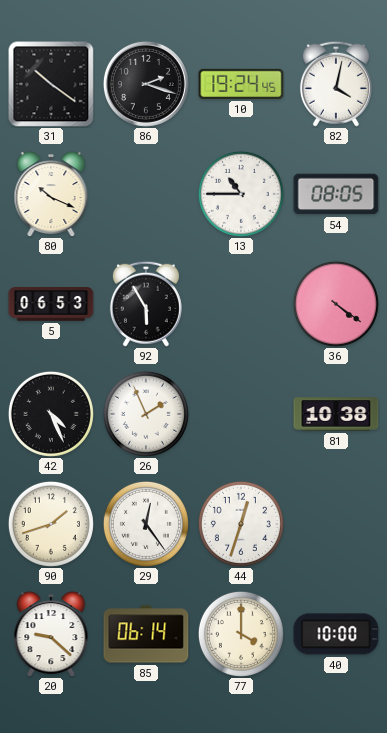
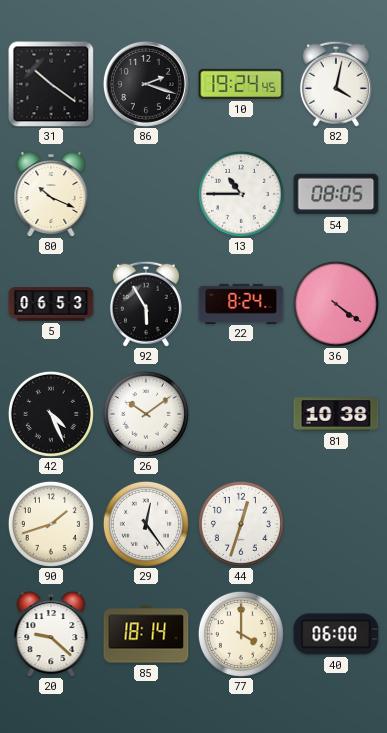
22: none -> 8:24 (241, 303)
26: 1:56 -> 10:09 (146, 414)
85: 06:14 -> 18:14 (146, 634)
40: 10:00 -> 06:00 (336, 634)
